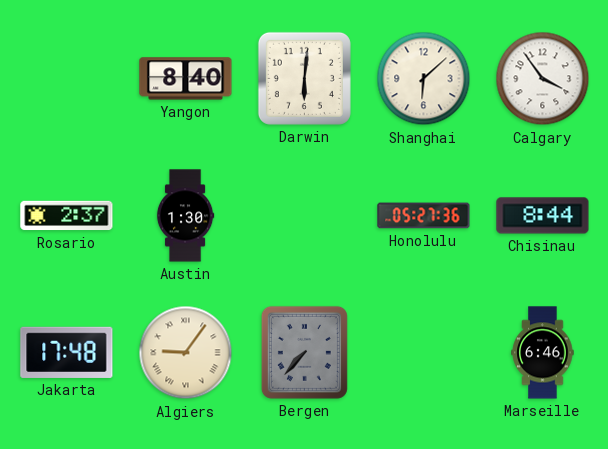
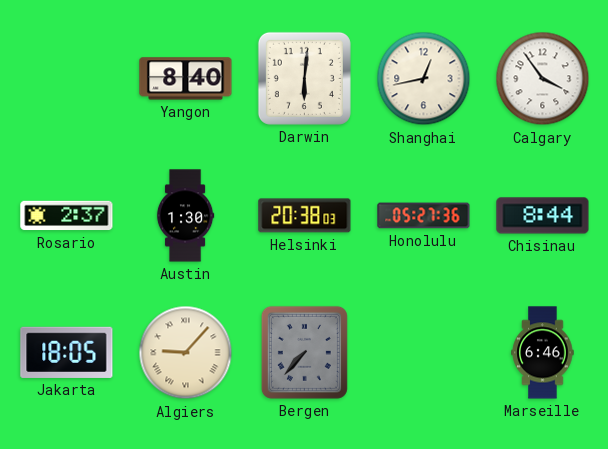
Shanghai: 6:08 -> 12:43 (424, 79)
Helsinki: none -> 20:38 (305, 216)
Jakarta: 17:48 -> 18:05 (67, 352)
Algiers: 9:06 -> 9:07 (186, 353)
